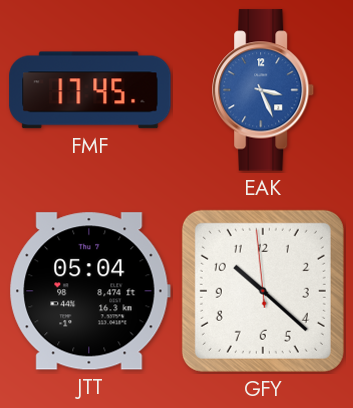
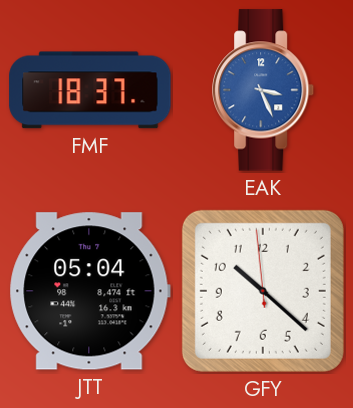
FMF: 17:45 -> 18:37 (90, 90)
